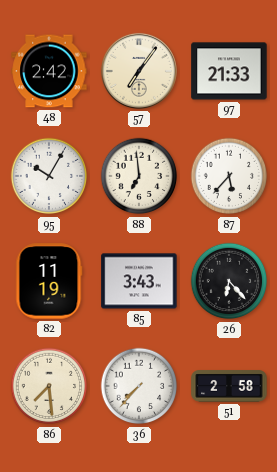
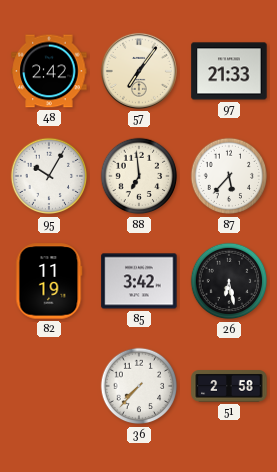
85: 3:43 -> 3:42 (139, 281)
26: 6:23 -> 6:28 (229, 281)
86: 7:29 -> none (49, 386)
